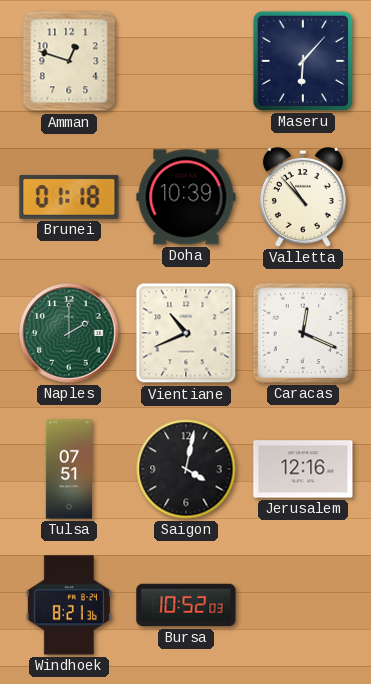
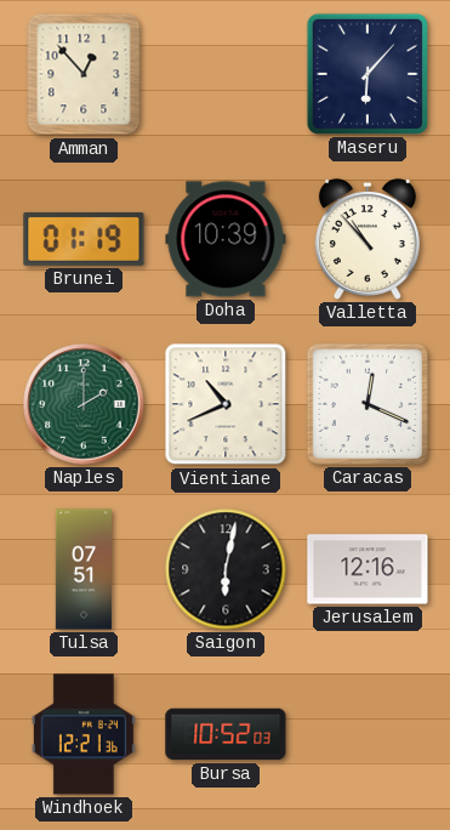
Amman: 12:48 -> 12:53 (84, 74)
Brunei: 01:18 -> 01:19 (84, 239)
Saigon: 4:02 -> 6:02 (226, 569)
Windhoek: 8:21 -> 12:21 (84, 734)
